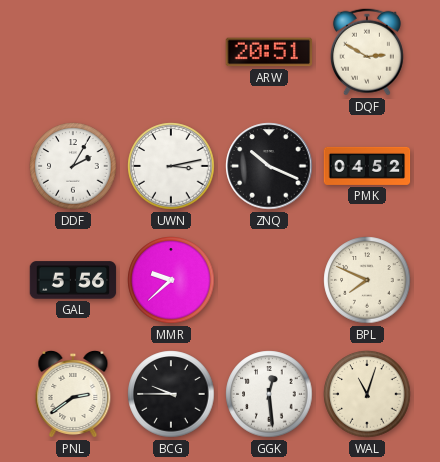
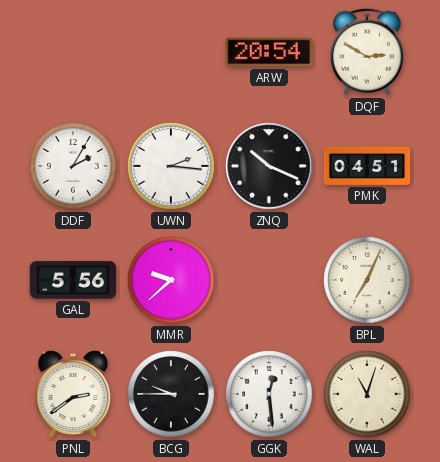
ARW: 20:51 -> 20:54 (269, 52)
UWN: 3:13 -> 2:16 (171, 166)
PMK: 04:52 -> 04:51 (367, 166)
BPL: 7:49 -> 7:04 (367, 280)
